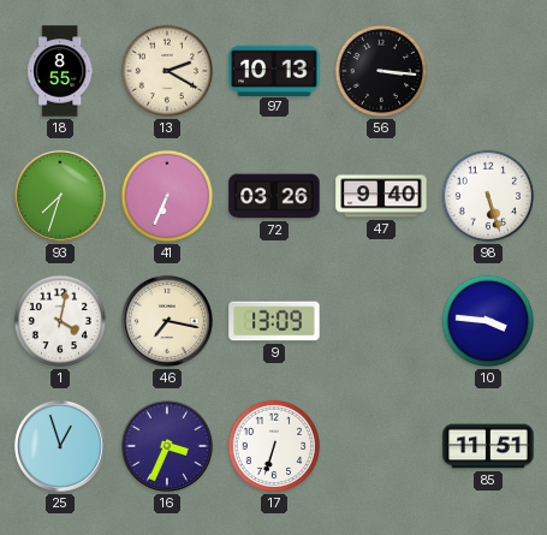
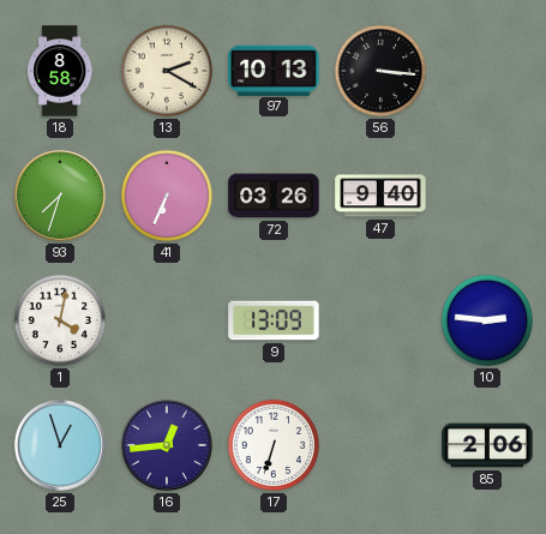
18: 8:55 -> 8:58 (60, 71)
98: 5:27 -> none (488, 196)
46: 7:17 -> none (167, 321)
10: 3:46 -> 2:46 (487, 320)
16: 3:34 -> 12:44 (167, 445)
85: 11:51 -> 2:06 (487, 445)
